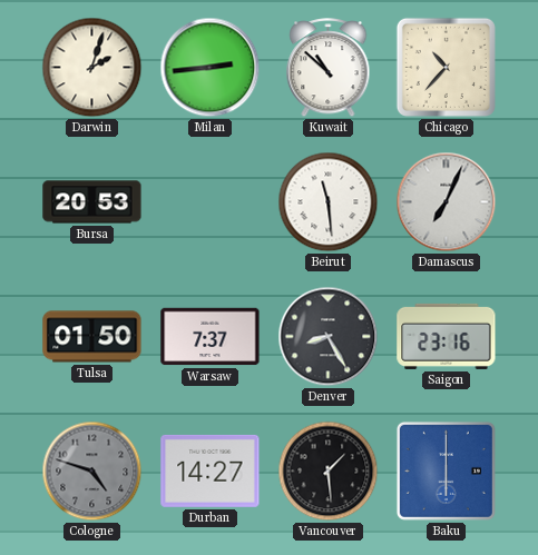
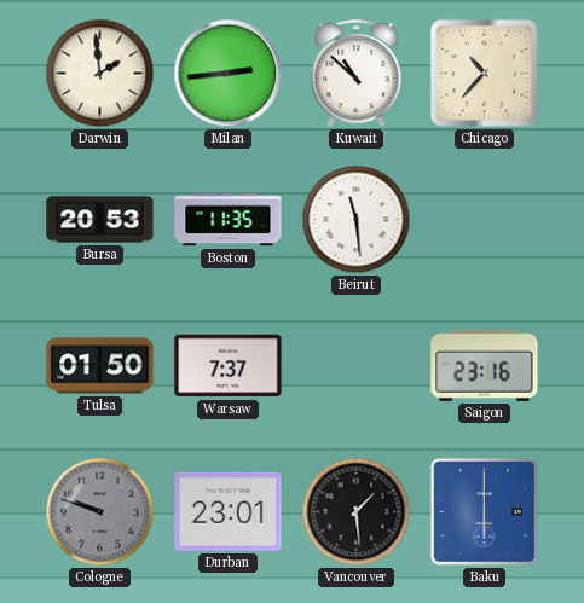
Darwin: 2:03 -> 1:59 (100, 74)
Boston: none -> 11:35 (229, 220)
Damascus: 7:04 -> none (447, 202)
Denver: 8:25 -> none (329, 337)
Cologne: 4:48 -> 9:48 (100, 512)
Durban: 14:27 -> 23:01 (229, 511)
